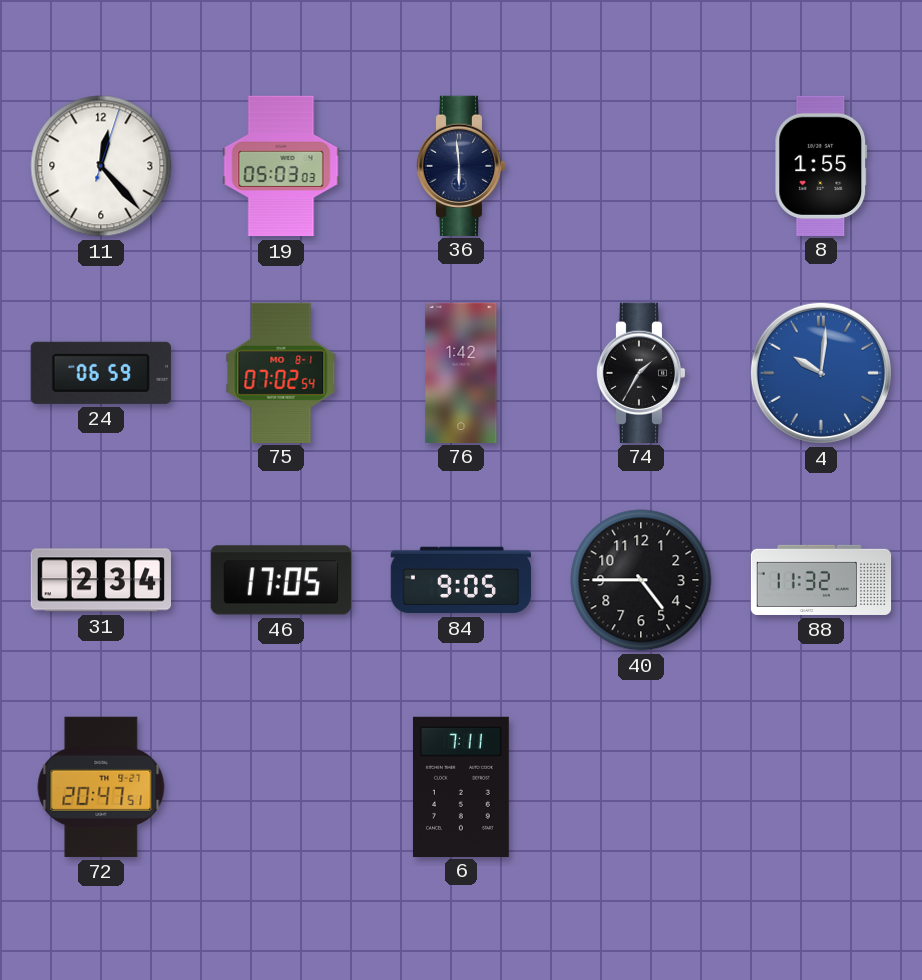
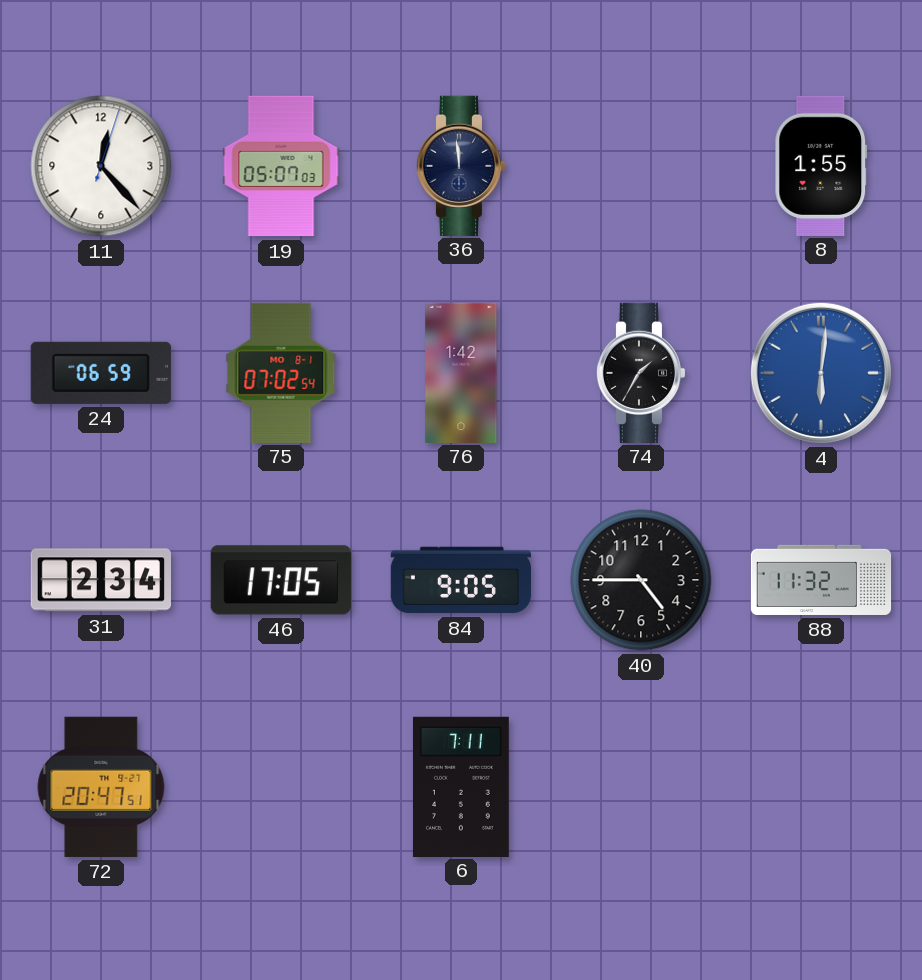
19: 05:03 -> 05:07 (281, 166)
36: 5:59 -> 11:59 (461, 165)
4: 10:01 -> 6:01 (821, 373)
